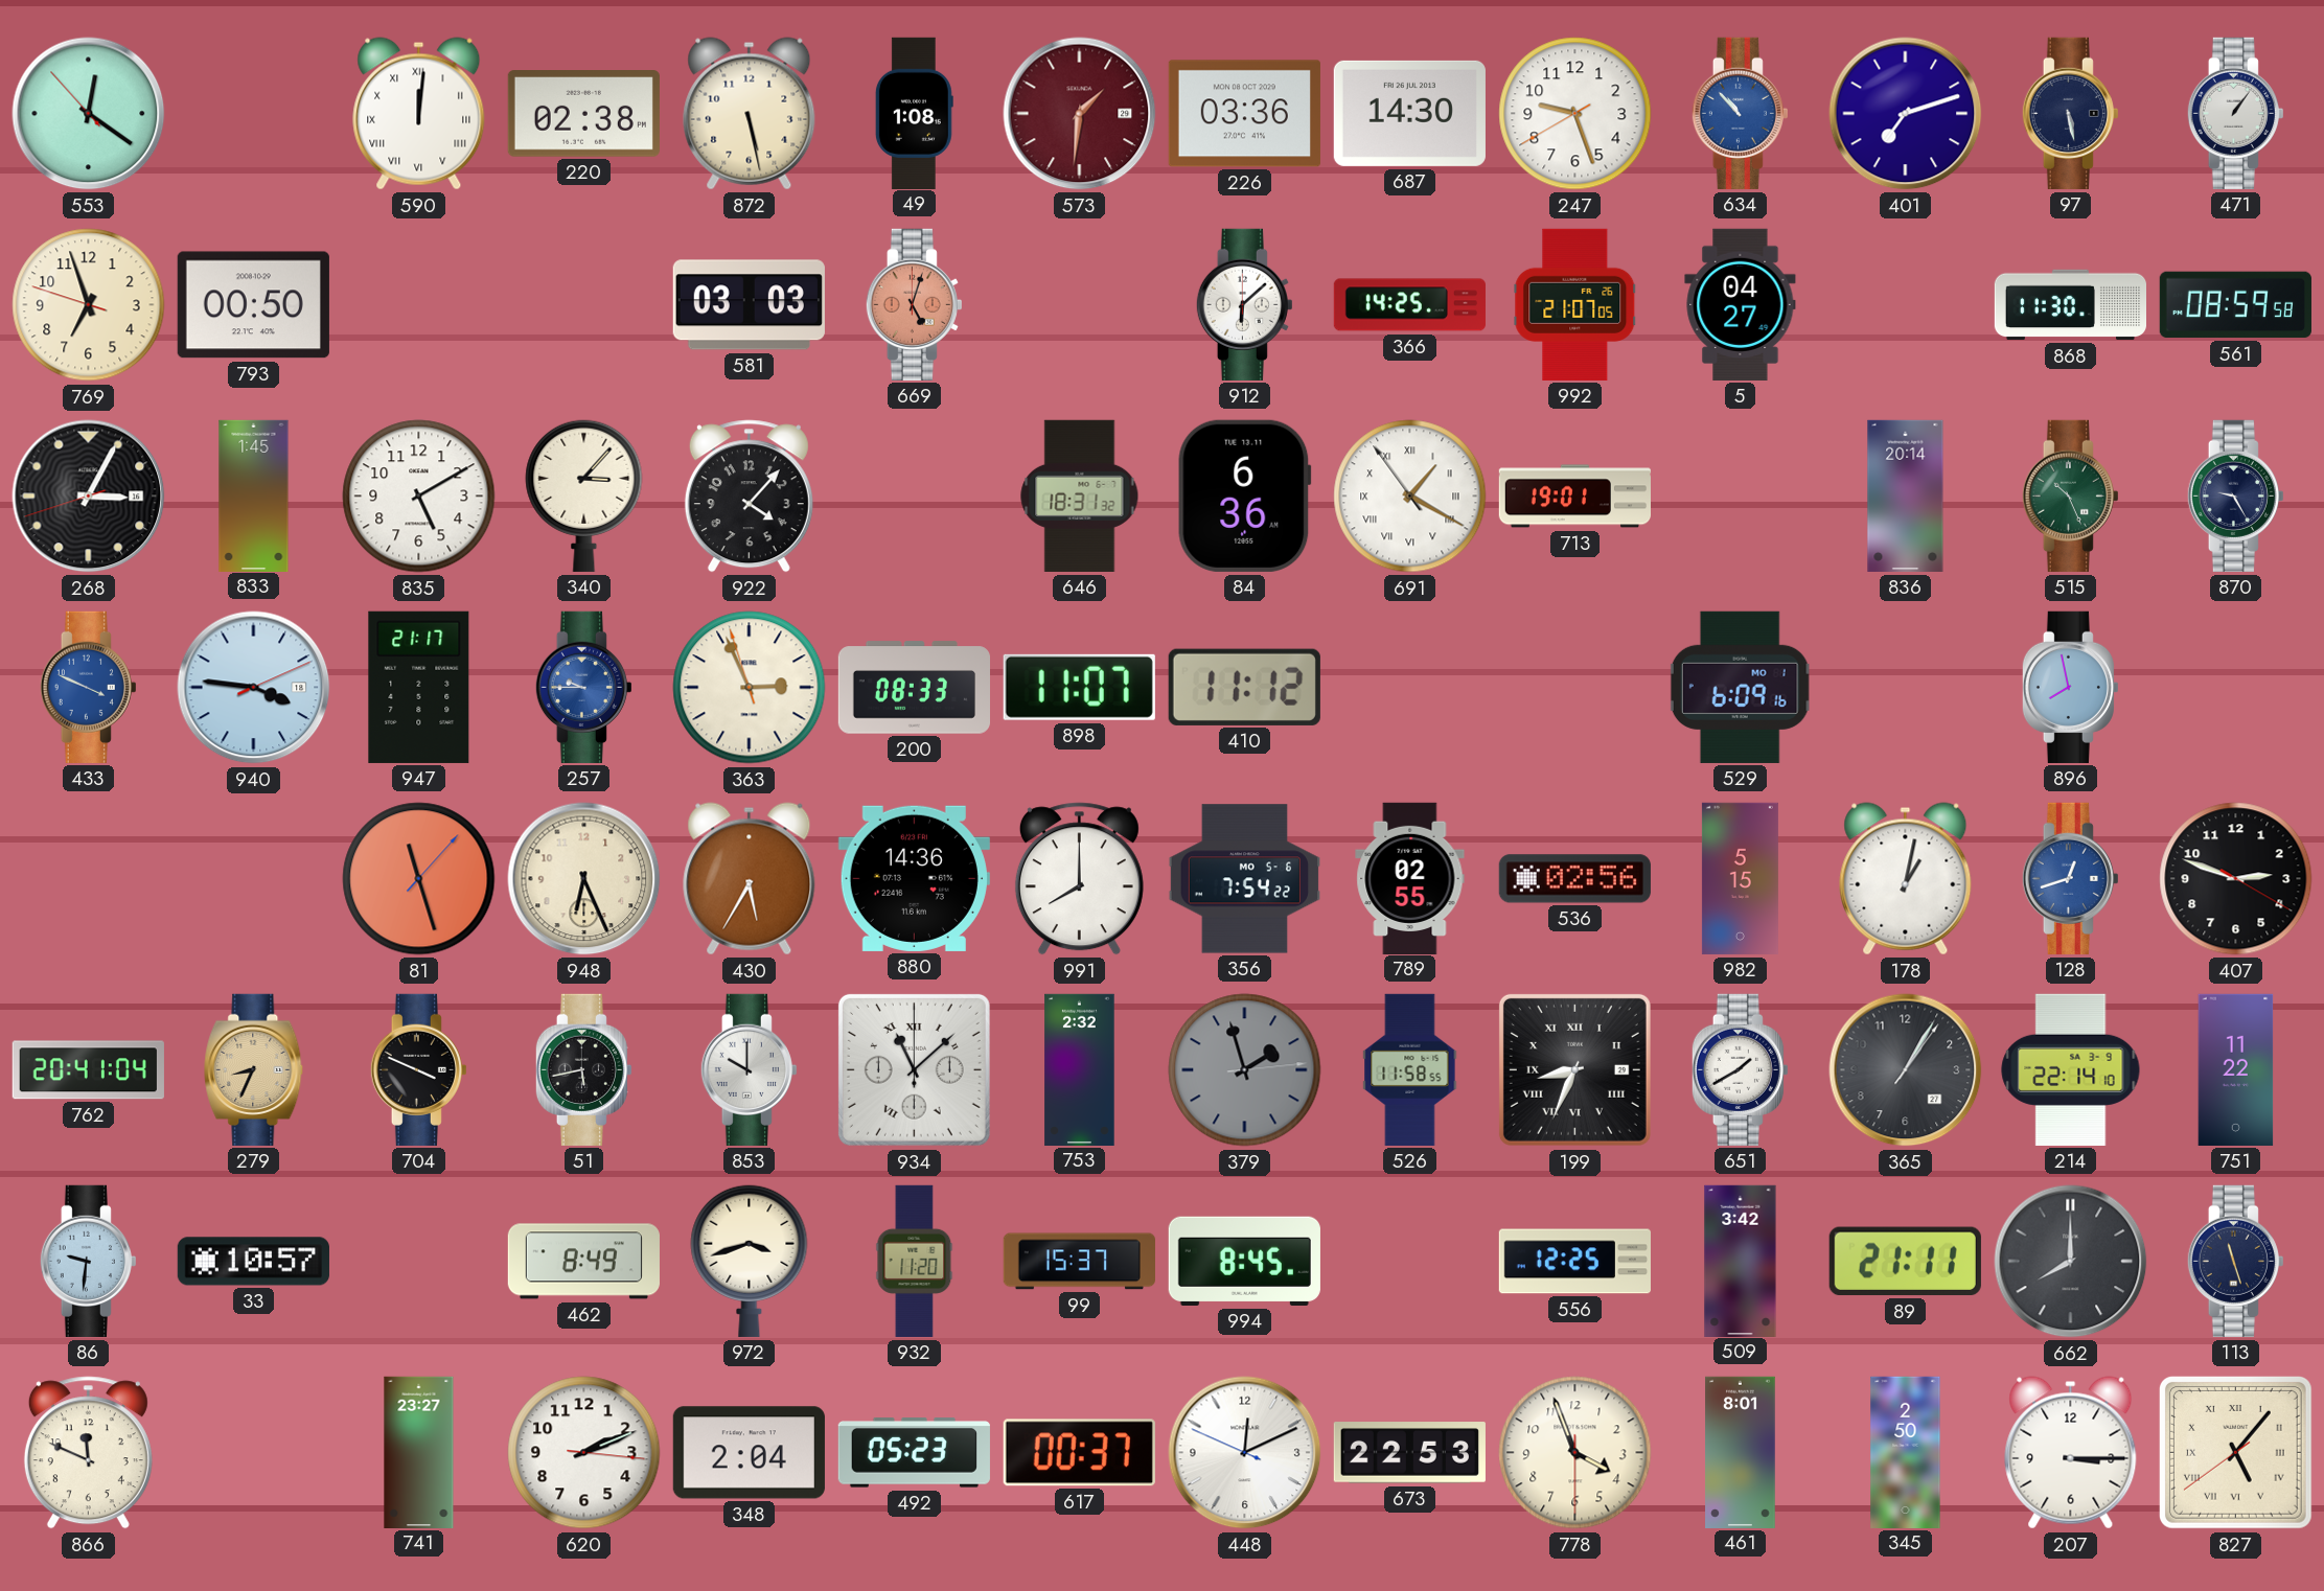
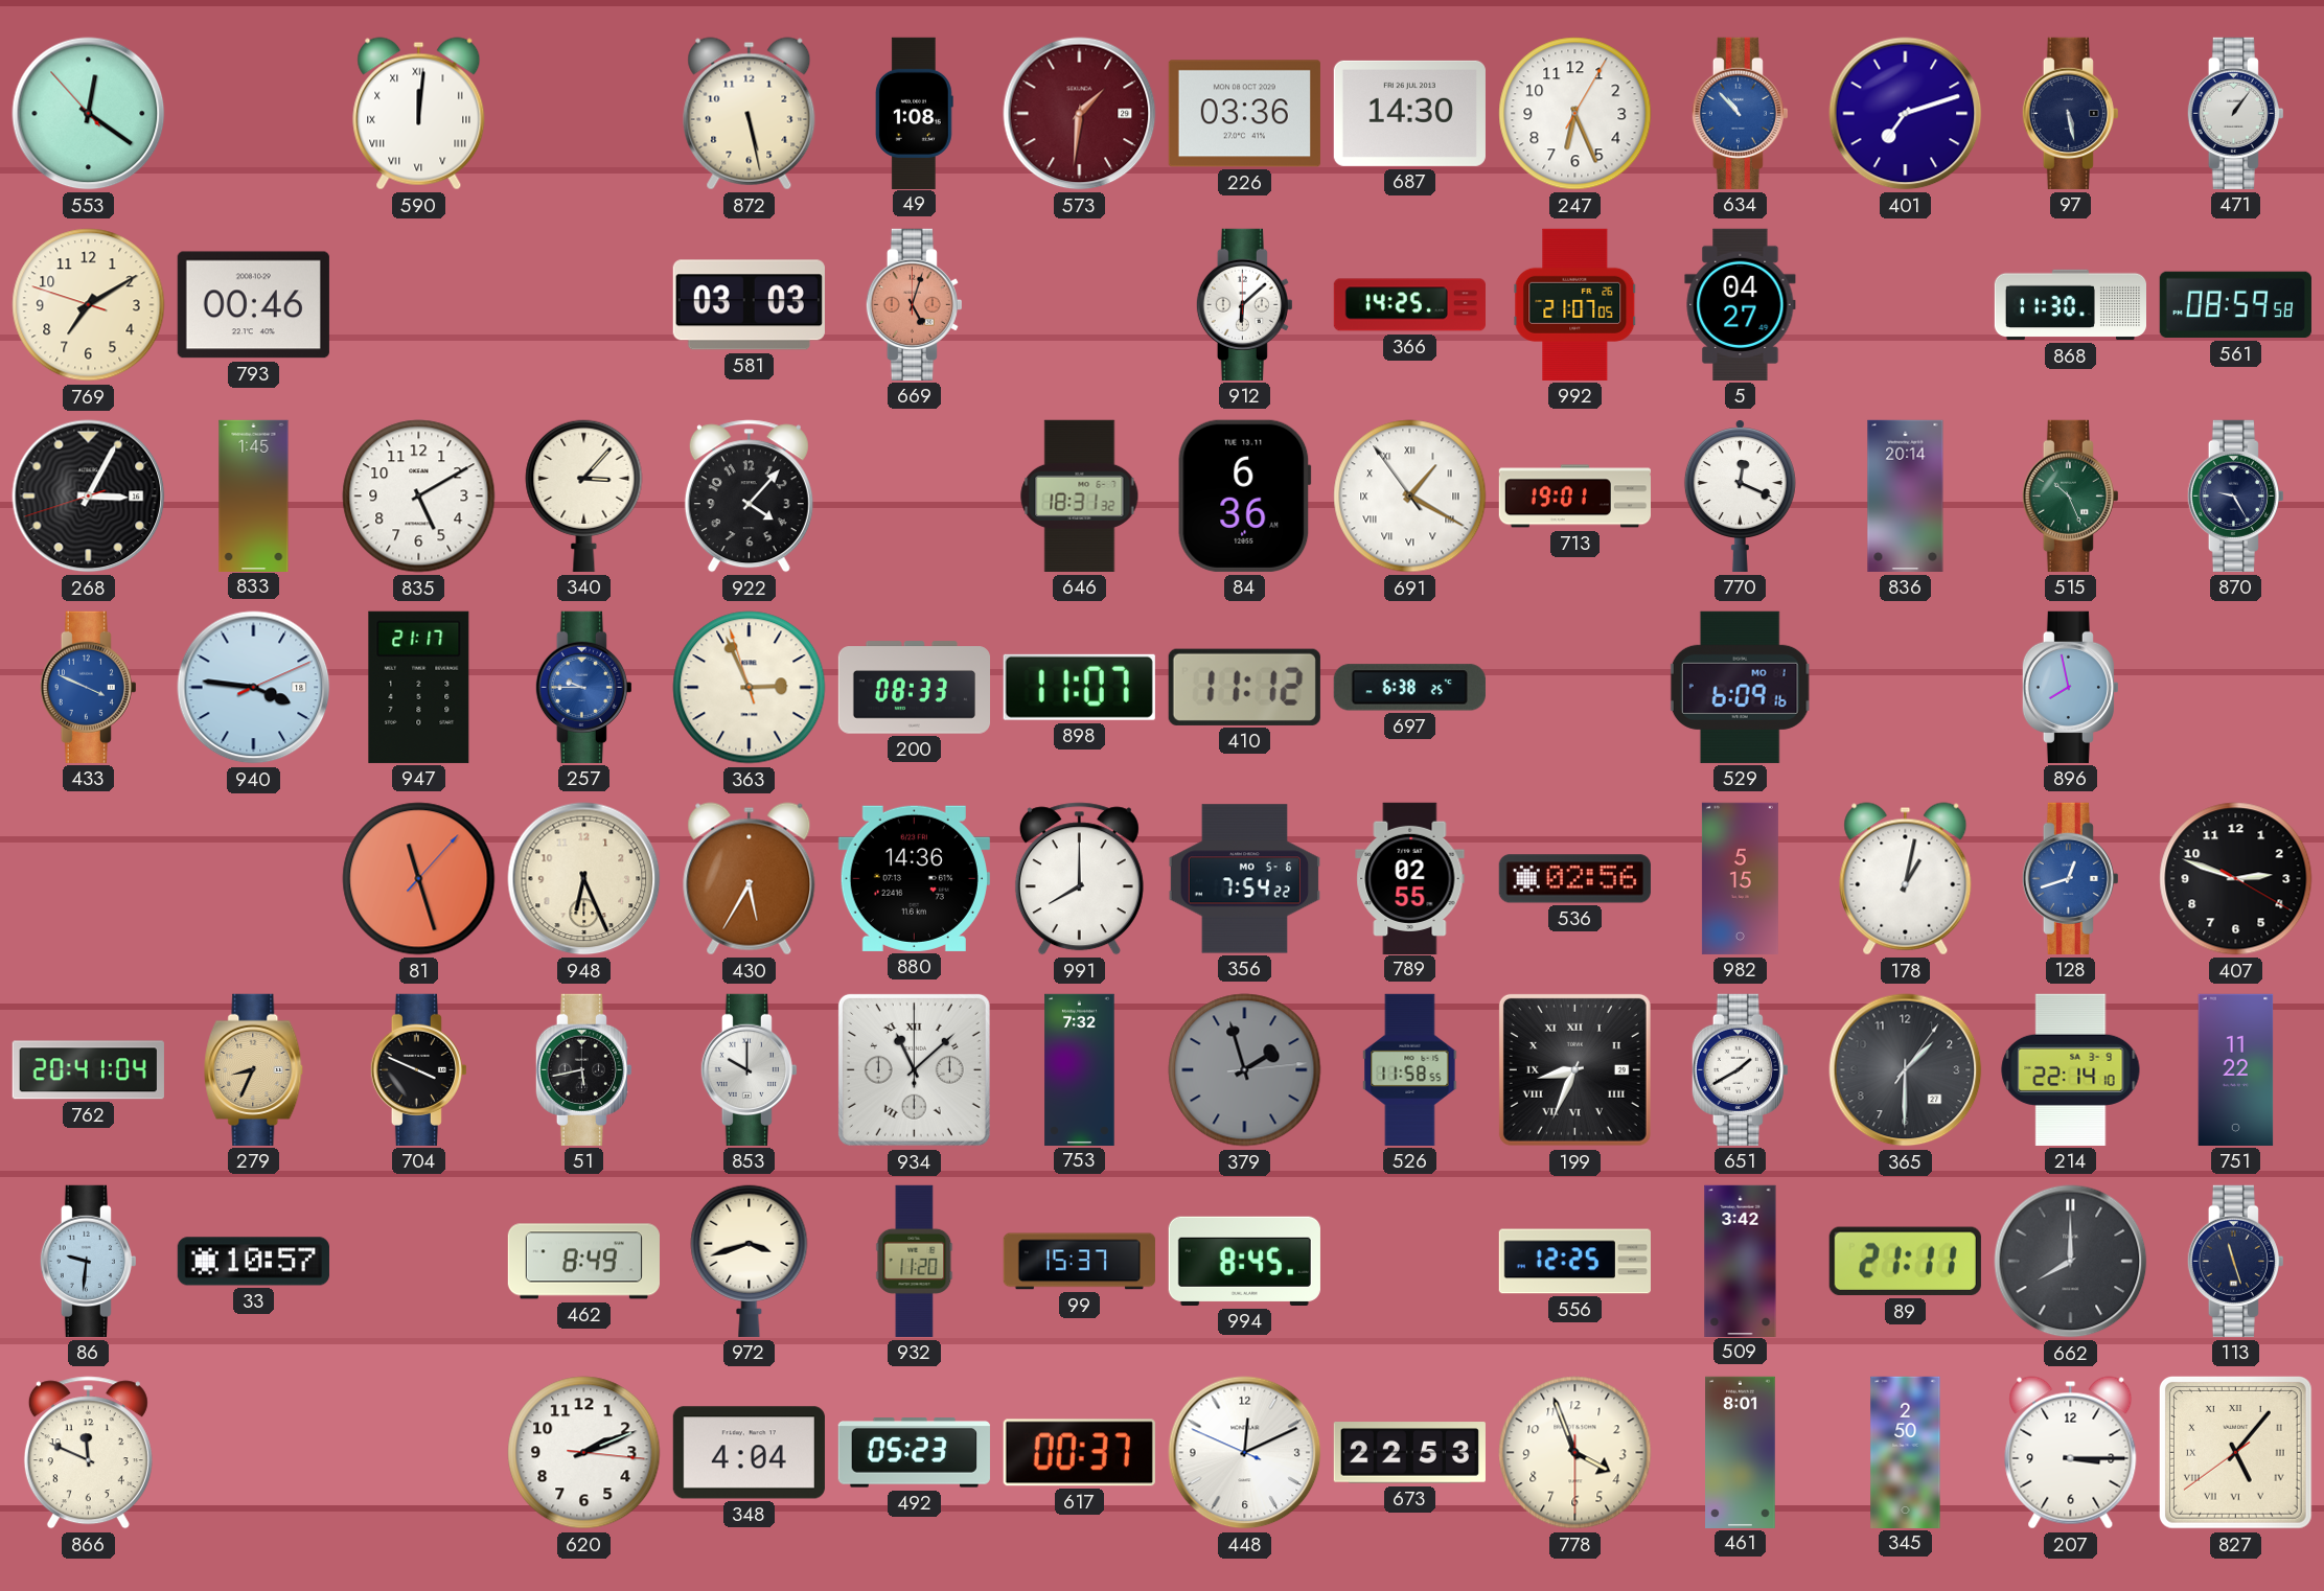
220: 02:38 -> none (583, 114)
247: 9:26 -> 6:26 (1575, 114)
769: 6:56 -> 7:09 (89, 305)
793: 00:50 -> 00:46 (253, 305)
770: none -> 12:19 (1740, 495)
697: none -> 6:38 (1409, 688)
753: 2:32 -> 7:32 (1080, 1069)
365: 1:05 -> 1:30 (1906, 1070)
741: 23:27 -> none (419, 1452)
348: 2:04 -> 4:04 (749, 1453)
